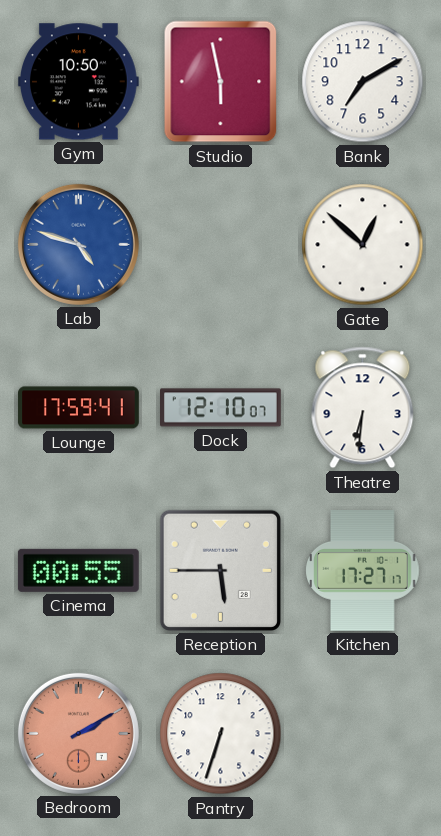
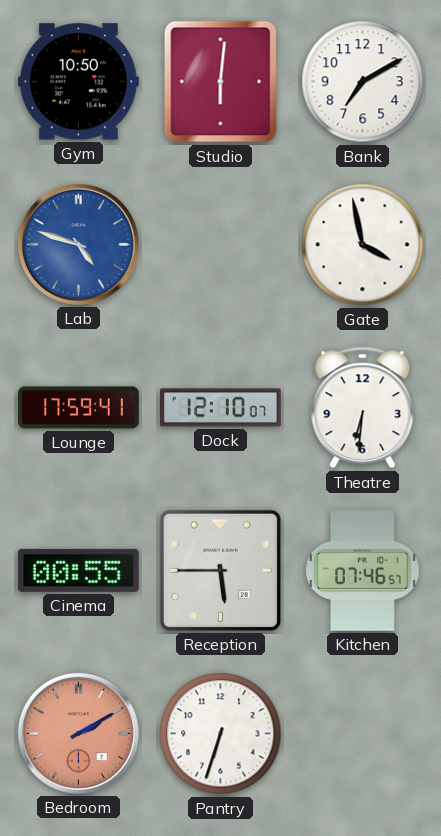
Studio: 5:58 -> 6:01 (221, 82)
Gate: 12:52 -> 3:58 (363, 245)
Kitchen: 17:27 -> 07:46 (363, 571)
